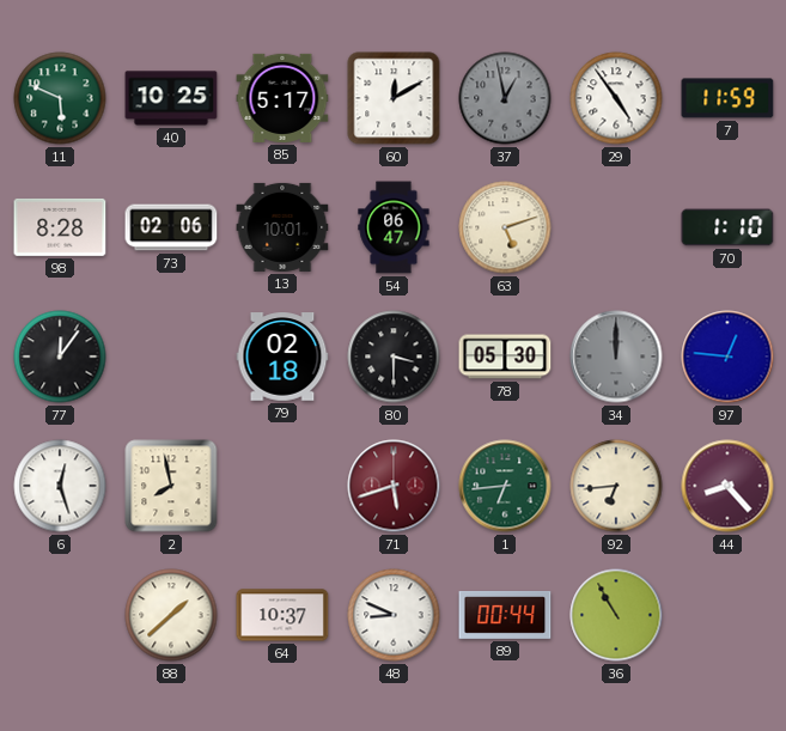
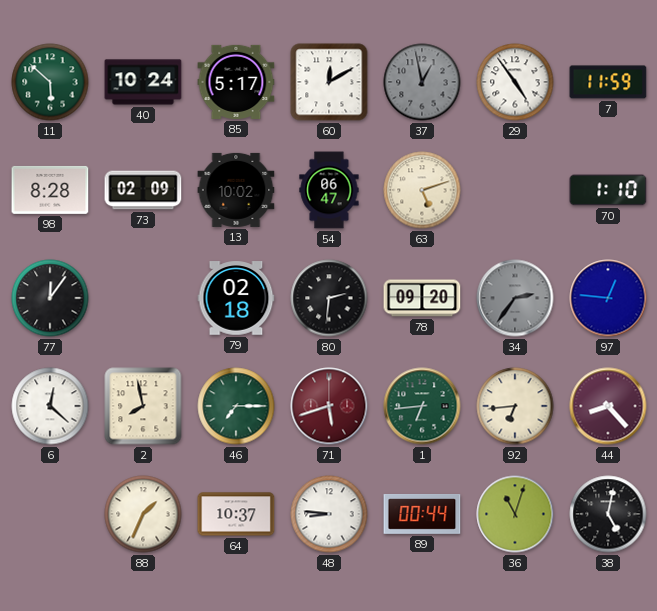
11: 5:49 -> 5:52 (50, 82)
40: 10:25 -> 10:24 (143, 82)
73: 02:06 -> 02:09 (143, 190)
13: 10:01 -> 10:02 (236, 190)
80: 3:30 -> 2:31 (329, 298)
78: 05:30 -> 09:20 (422, 298)
34: 12:00 -> 2:36 (515, 298)
6: 12:27 -> 12:22 (50, 406)
46: none -> 7:15 (236, 406)
88: 1:38 -> 1:34 (143, 514)
48: 8:49 -> 8:46 (329, 514)
36: 10:55 -> 11:03 (515, 514)
38: none -> 5:02 (608, 514)
